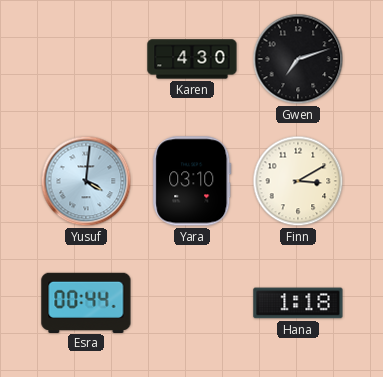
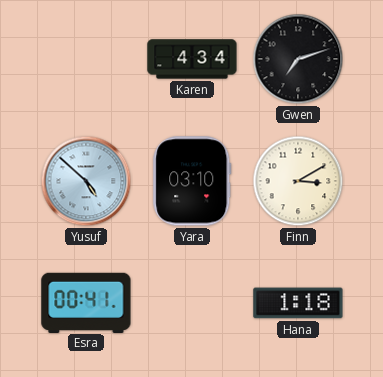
Karen: 4:30 -> 4:34 (192, 59)
Yusuf: 4:01 -> 4:52 (86, 181)
Esra: 00:44 -> 00:41 (86, 302)
